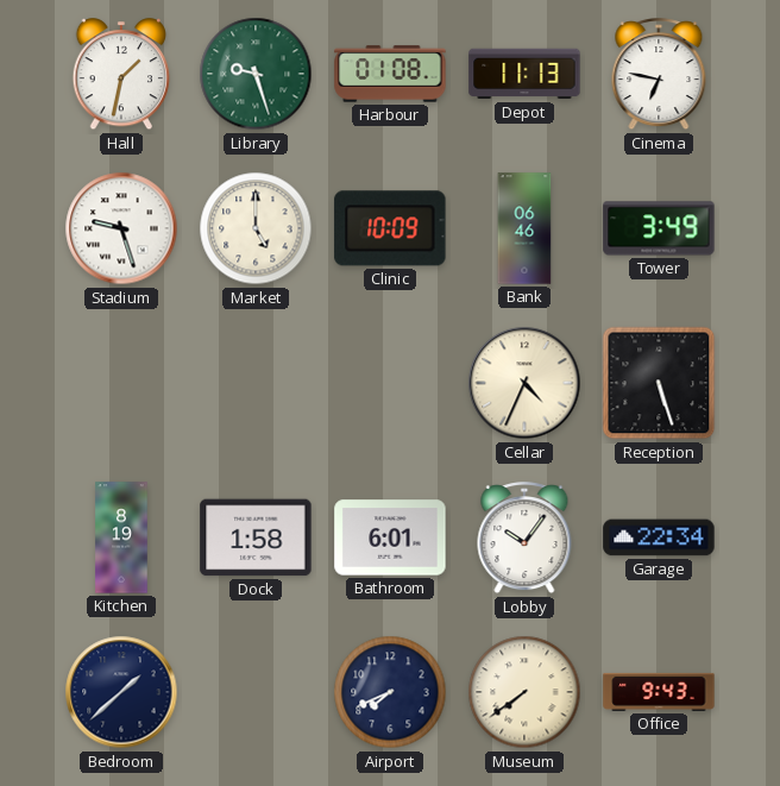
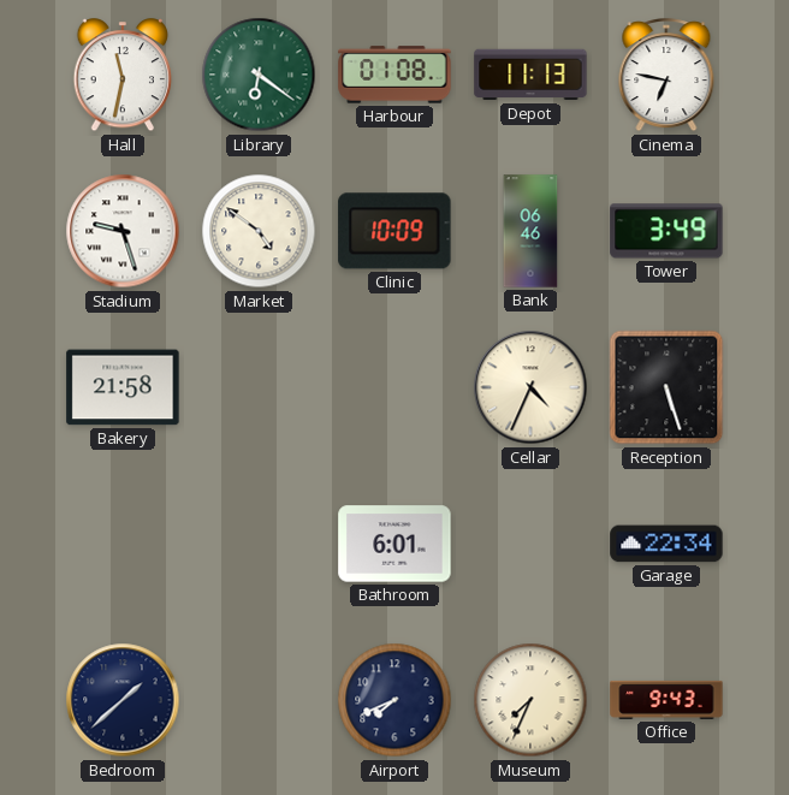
Hall: 1:32 -> 11:32 (123, 76)
Library: 9:27 -> 6:21 (259, 75)
Market: 5:00 -> 4:51 (259, 231)
Bakery: none -> 21:58 (123, 387)
Kitchen: 8:19 -> none (121, 537)
Dock: 1:58 -> none (256, 537)
Lobby: 10:06 -> none (524, 539)
Museum: 7:39 -> 7:34 (530, 700)
